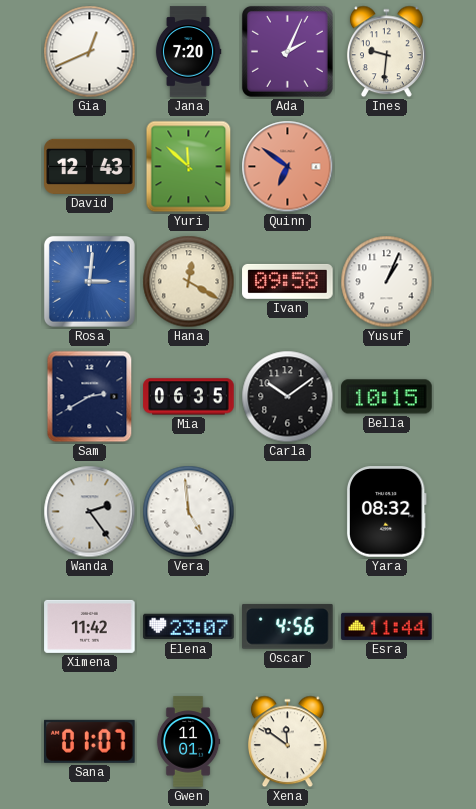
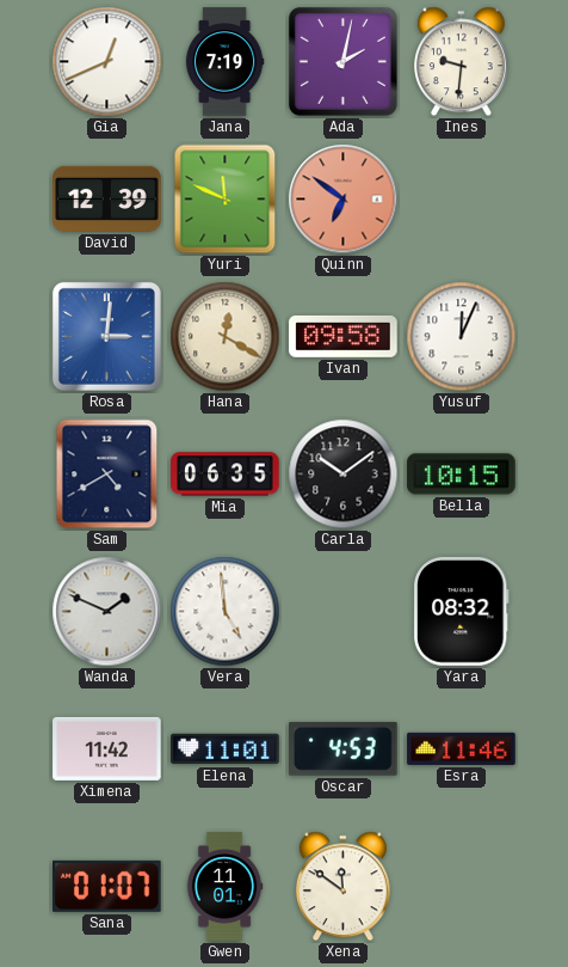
Jana: 7:20 -> 7:19 (224, 62)
Ada: 2:04 -> 2:02 (342, 61)
David: 12:43 -> 12:39 (107, 198)
Yuri: 11:52 -> 11:49 (226, 200)
Yusuf: 1:04 -> 12:04 (462, 337)
Sam: 2:40 -> 4:40 (107, 475)
Wanda: 2:24 -> 1:49 (107, 612)
Elena: 23:07 -> 11:01 (226, 749)
Oscar: 4:56 -> 4:53 (344, 749)
Esra: 11:44 -> 11:46 (462, 748)
